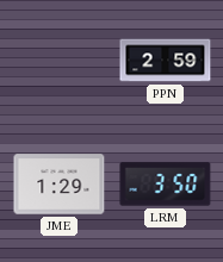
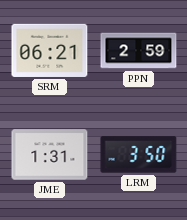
SRM: none -> 06:21 (50, 50)
JME: 1:29 -> 1:31 (50, 155)
